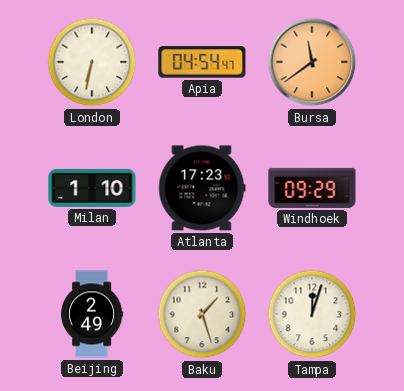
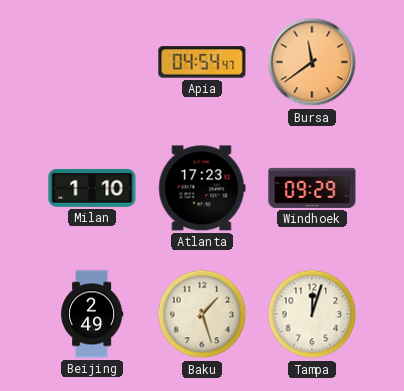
London: 6:32 -> none (92, 62)
